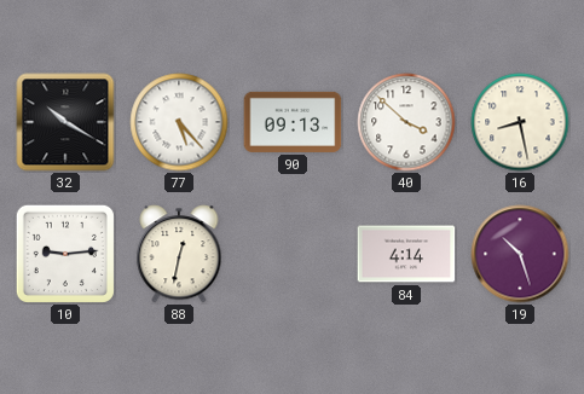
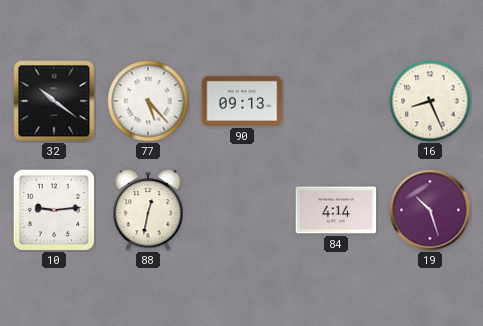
32: 10:20 -> 10:21 (54, 101)
40: 3:52 -> none (406, 122)
16: 8:28 -> 8:26 (430, 101)
